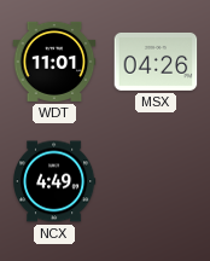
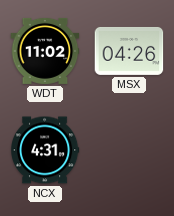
WDT: 11:01 -> 11:02 (45, 51)
NCX: 4:49 -> 4:31 (45, 150)
